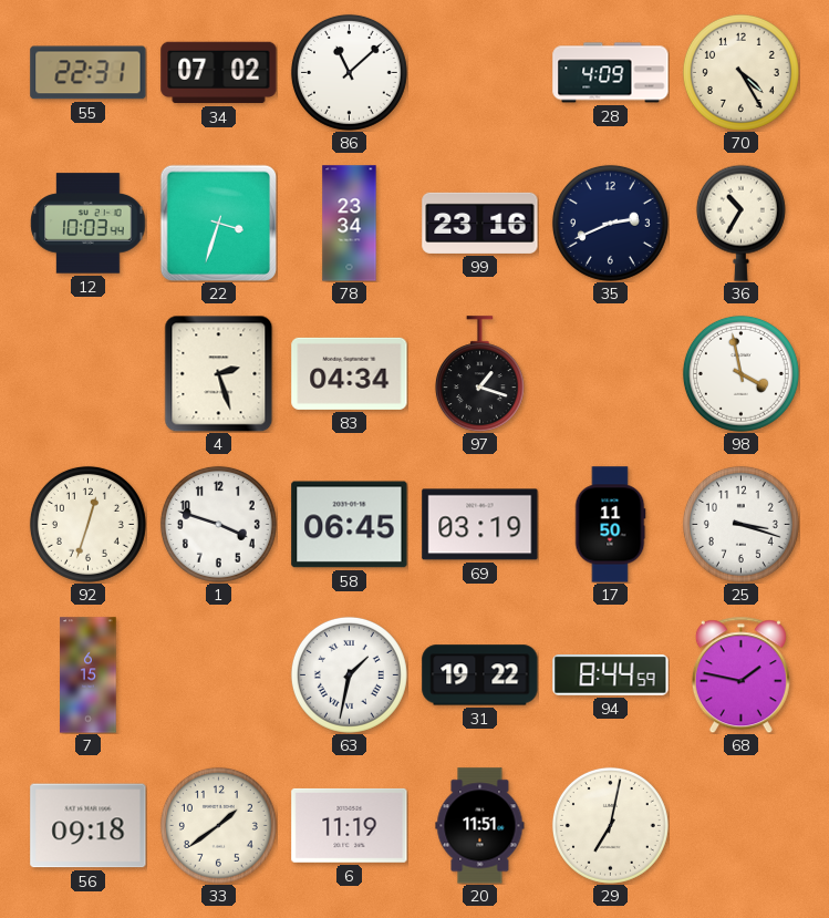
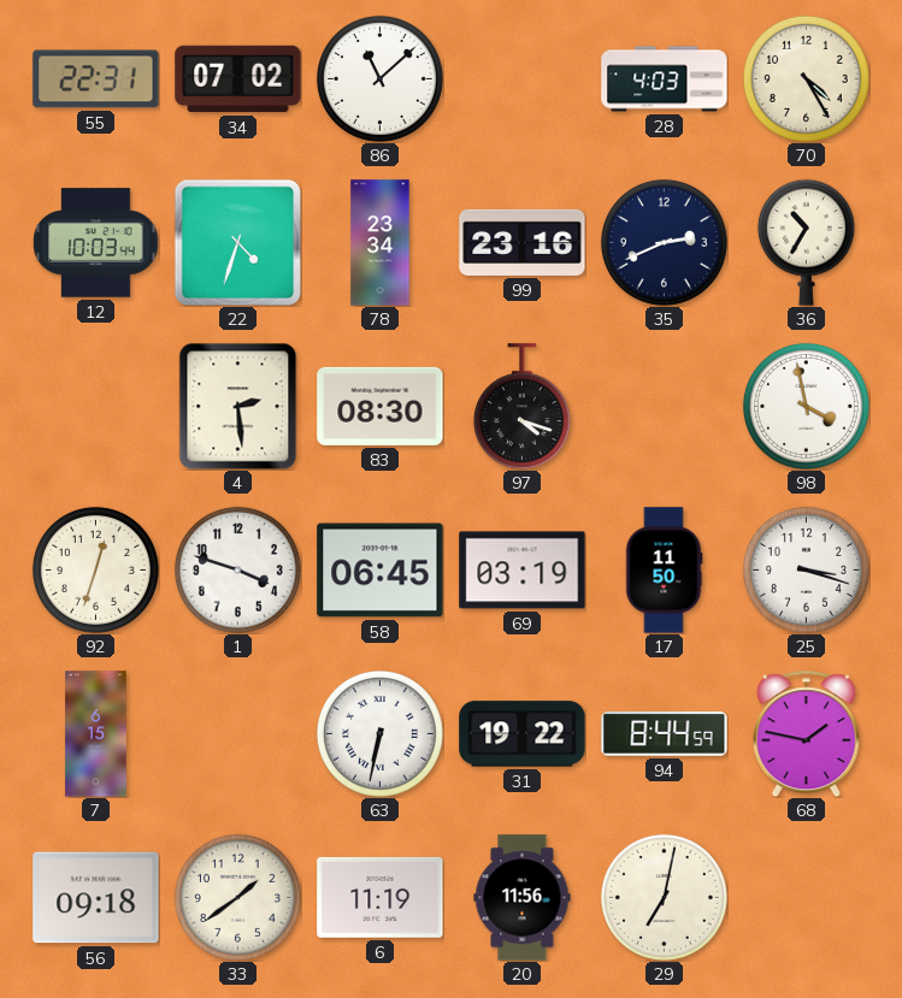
28: 4:09 -> 4:03 (665, 79)
22: 3:33 -> 4:33 (237, 242)
4: 2:27 -> 2:29 (238, 406)
83: 04:34 -> 08:30 (381, 406)
97: 1:18 -> 4:18 (521, 407)
63: 1:32 -> 6:32 (379, 733)
20: 11:51 -> 11:56 (523, 898)
